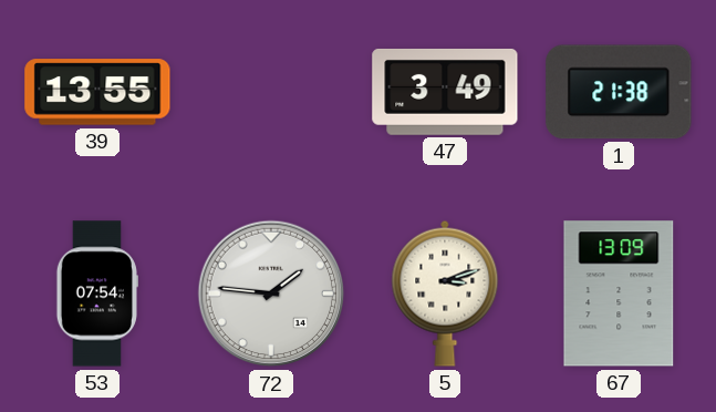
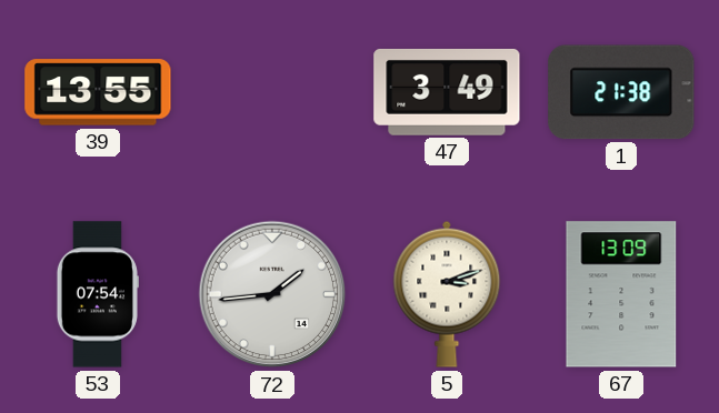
72: 1:46 -> 1:44 (272, 294)
